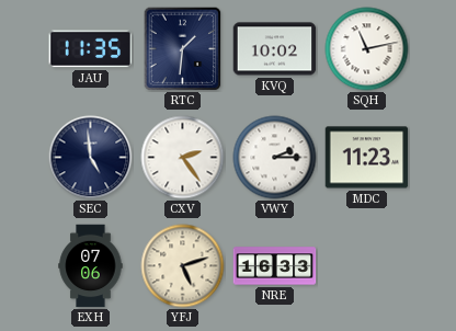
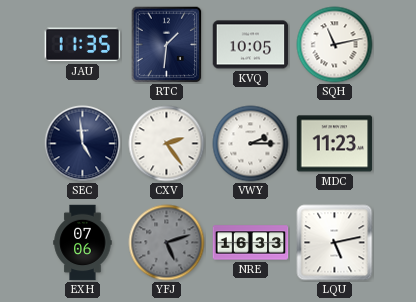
KVQ: 10:02 -> 10:05 (251, 45)
YFJ dial: cream -> grey (167, 243)
LQU: none -> 5:13 (335, 243)
